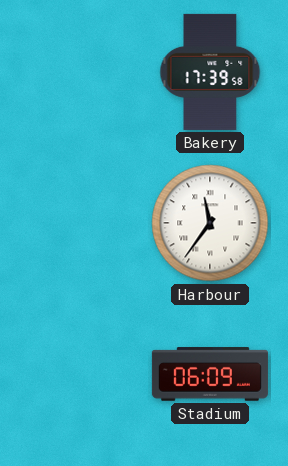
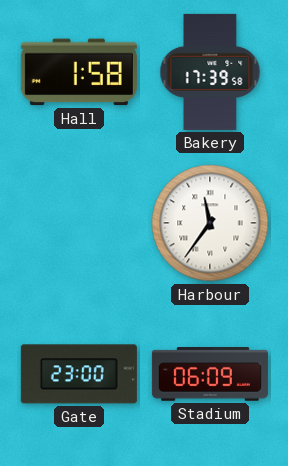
Hall: none -> 1:58 (79, 72)
Gate: none -> 23:00 (79, 374)
